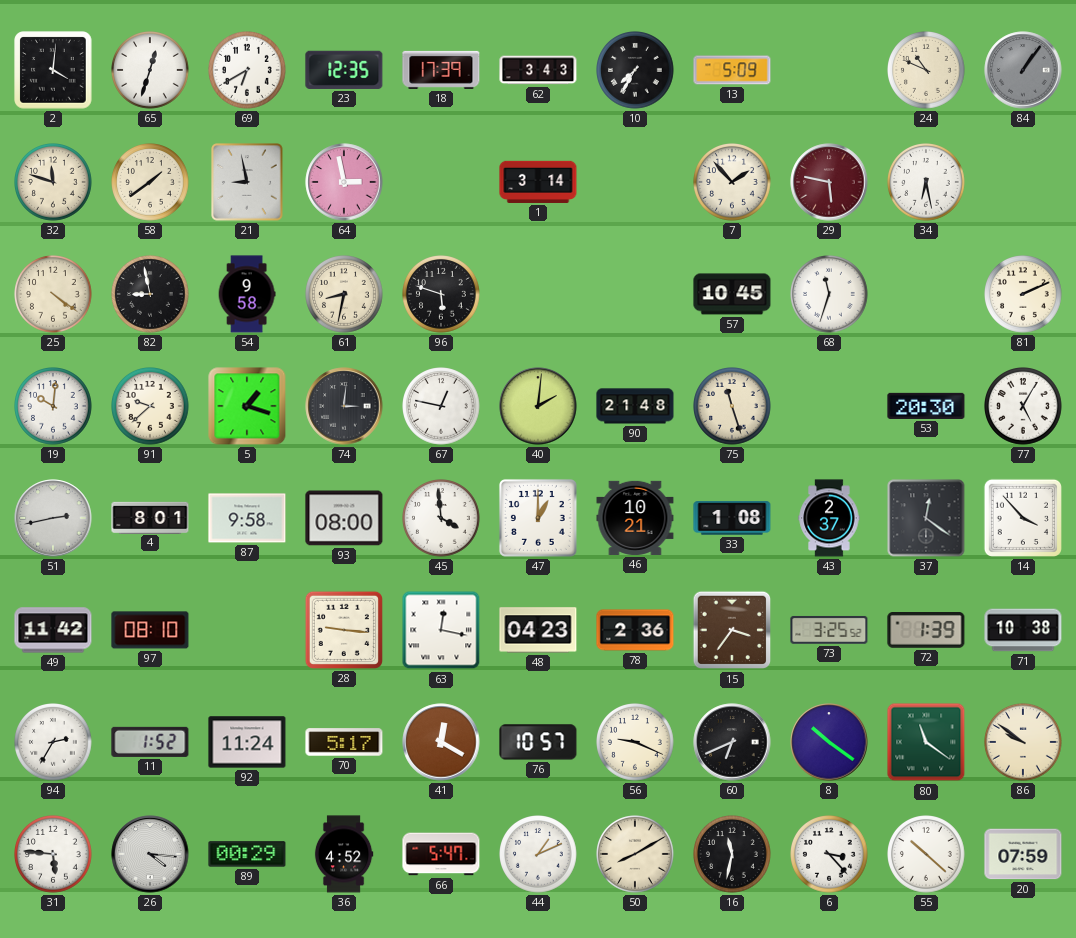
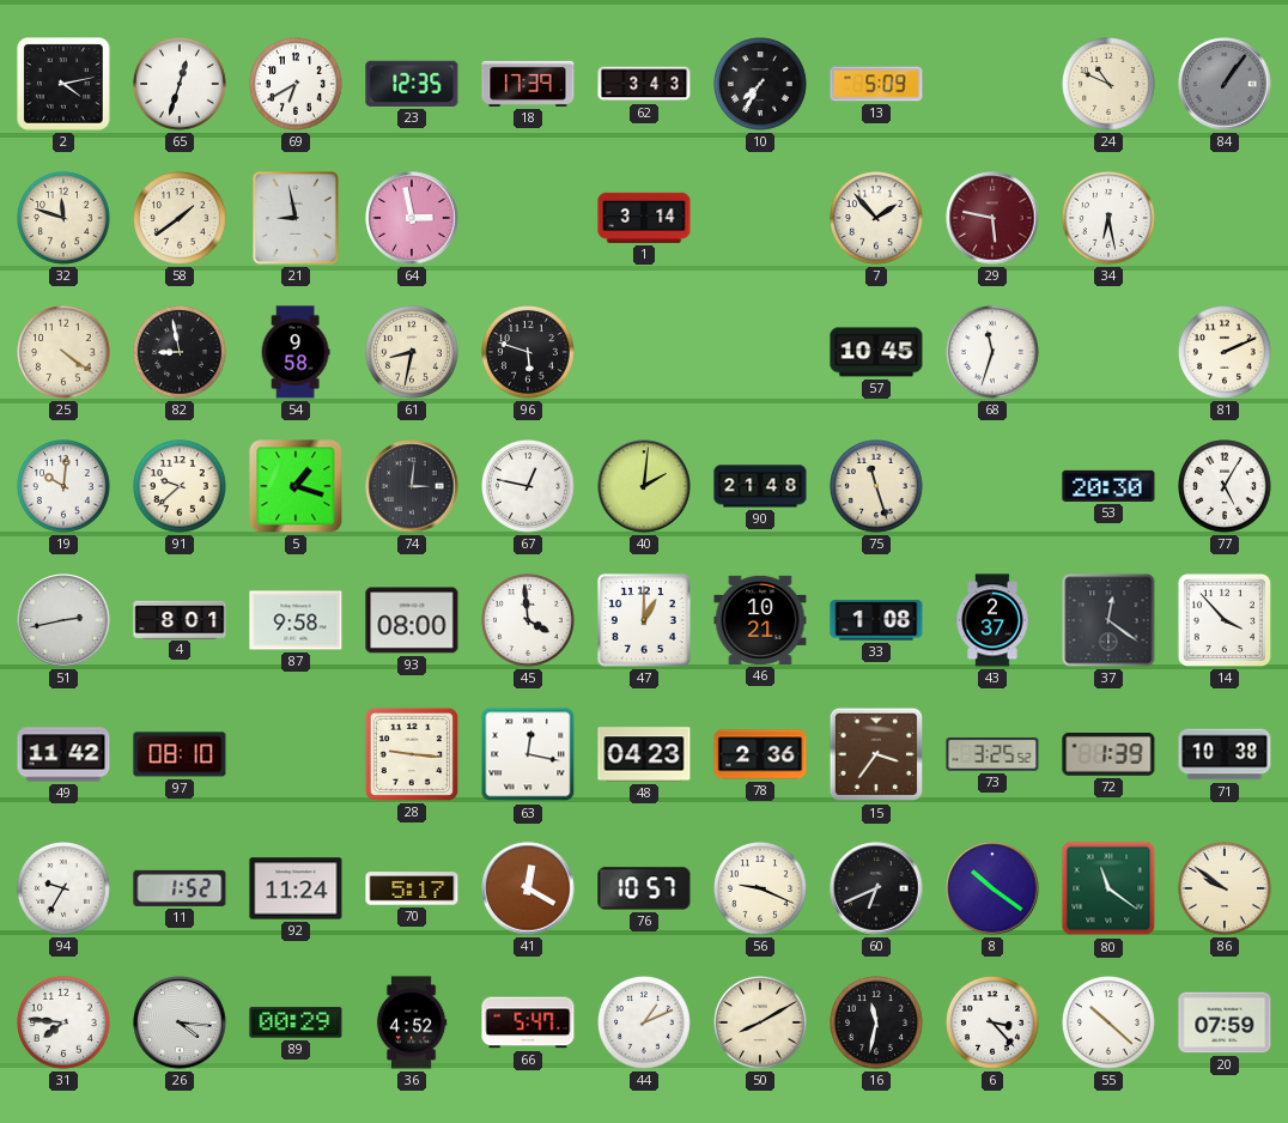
2: 4:01 -> 4:13 (63, 84)
94: 2:35 -> 9:35 (65, 890)
31: 5:46 -> 7:46 (65, 1024)
